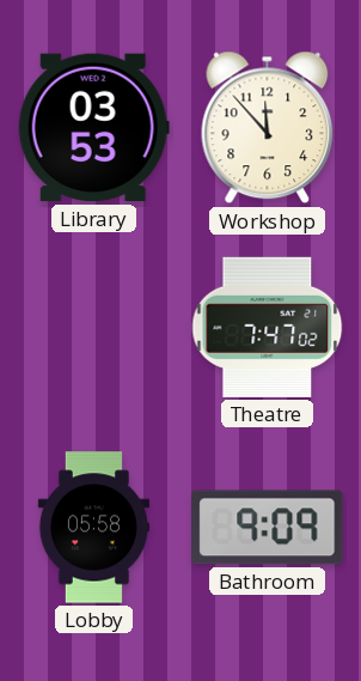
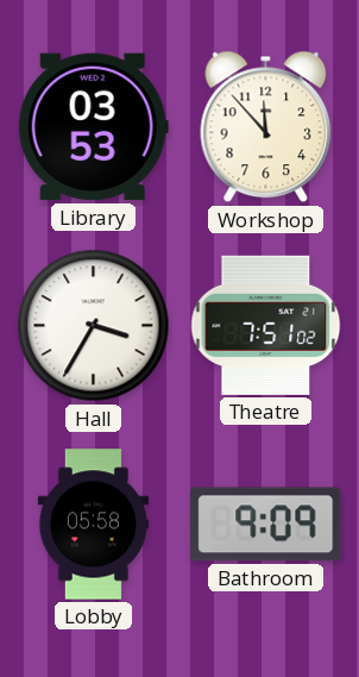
Hall: none -> 3:35 (94, 326)
Theatre: 7:47 -> 7:51 (266, 325)
